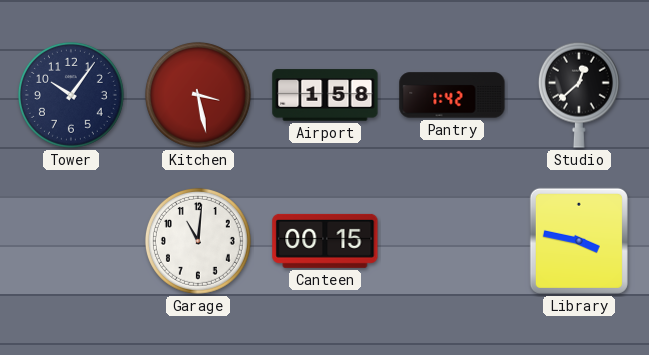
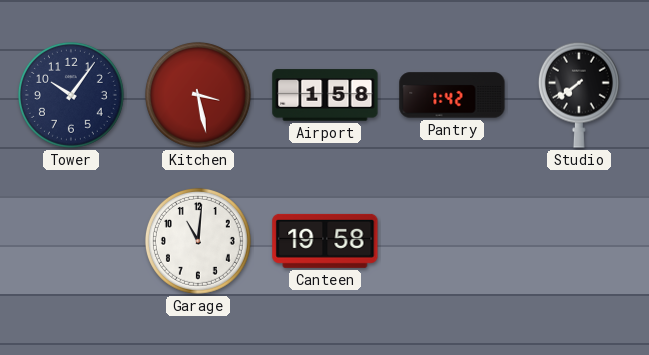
Studio: 12:38 -> 7:39 (579, 95)
Canteen: 00:15 -> 19:58 (325, 241)
Library: 3:47 -> none (579, 241)
